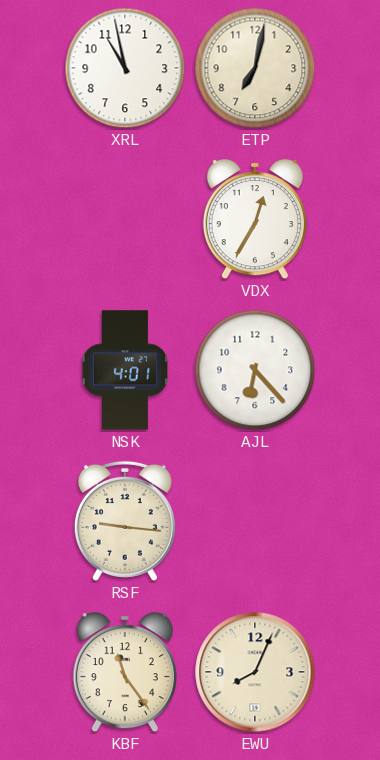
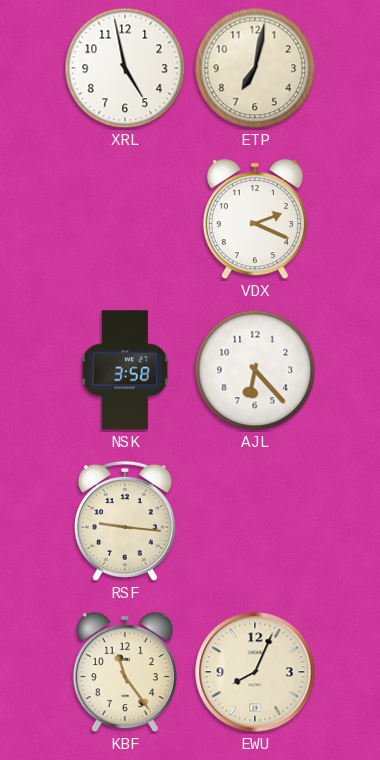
XRL: 10:58 -> 4:58 (125, 68)
VDX: 12:35 -> 2:19 (255, 220)
NSK: 4:01 -> 3:58 (125, 370)
